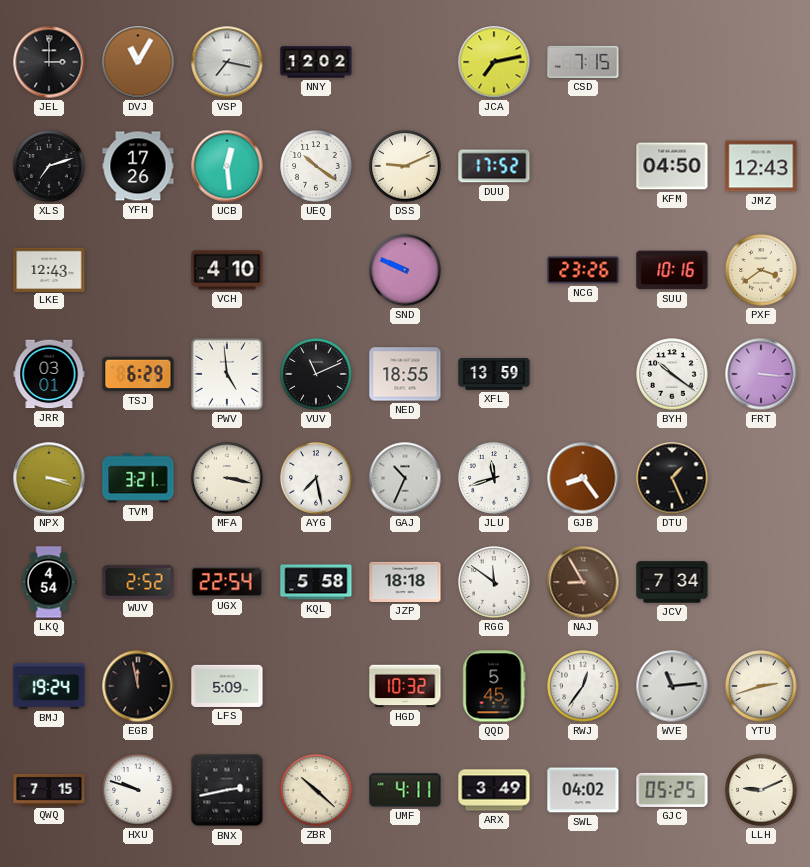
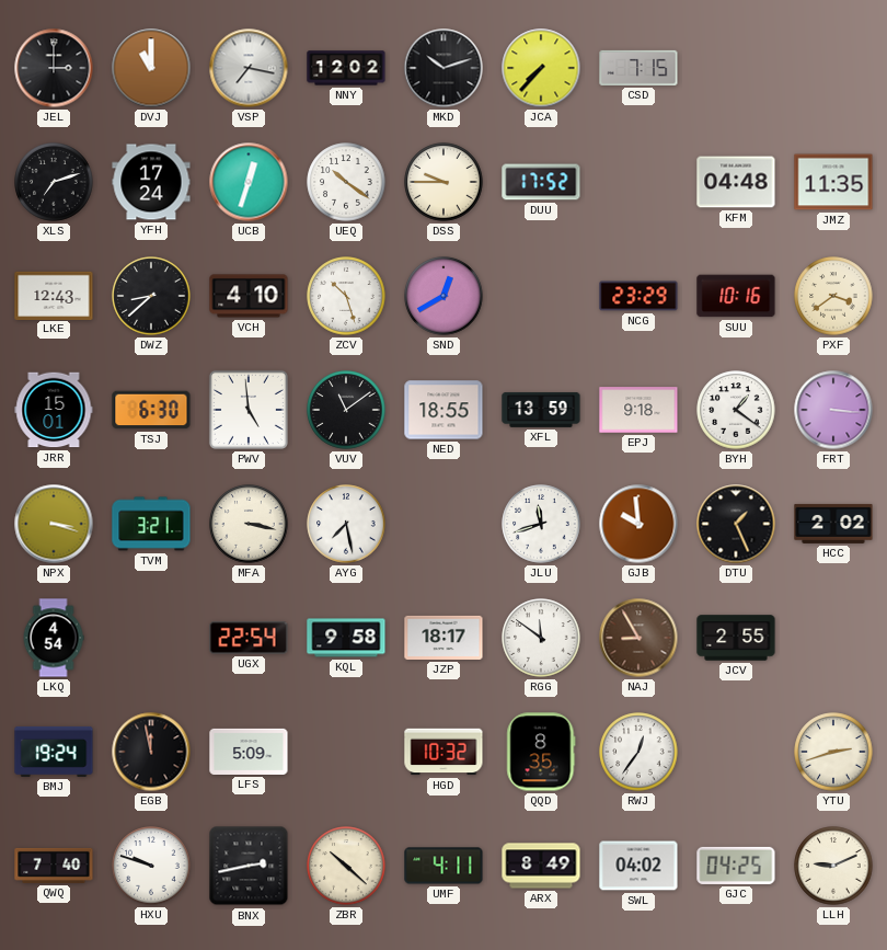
DVJ: 11:05 -> 11:00 (151, 68)
MKD: none -> 10:12 (443, 68)
JCA: 7:13 -> 7:37 (541, 68)
YFH: 17:26 -> 17:24 (151, 182)
UCB: 12:29 -> 12:33 (249, 182)
DSS: 9:11 -> 9:45 (443, 182)
KFM: 04:50 -> 04:48 (736, 182)
JMZ: 12:43 -> 11:35 (833, 182)
DWZ: none -> 8:38 (151, 296)
ZCV: none -> 10:27 (346, 296)
SND: 9:49 -> 12:40 (443, 296)
NCG: 23:26 -> 23:29 (638, 296)
JRR: 03:01 -> 15:01 (54, 410)
TSJ: 6:29 -> 6:30 (151, 410)
VUV: 11:11 -> 11:09 (346, 410)
EPJ: none -> 9:18 (638, 410)
BYH: 10:21 -> 1:21 (736, 410)
GAJ: 10:34 -> none (405, 478)
GJB: 8:24 -> 9:59 (638, 524)
HCC: none -> 2:02 (833, 524)
WUV: 2:52 -> none (138, 582)
KQL: 5:58 -> 9:58 (346, 638)
JZP: 18:18 -> 18:17 (443, 638)
JCV: 7:34 -> 2:55 (736, 638)
QQD: 5:45 -> 8:35 (541, 752)
WVE: 11:14 -> none (672, 686)
QWQ: 7:15 -> 7:40 (54, 866)
ARX: 3:49 -> 8:49 (541, 866)
GJC: 05:25 -> 04:25 (736, 866)
